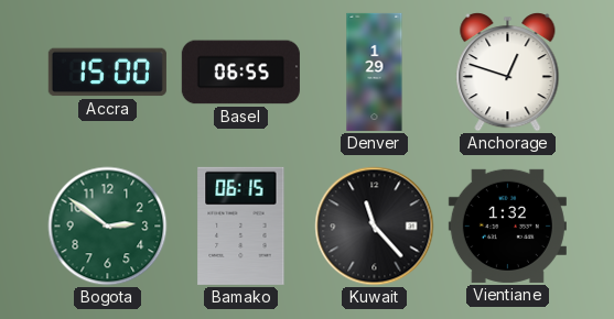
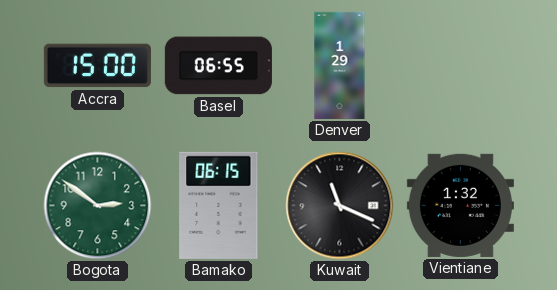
Anchorage: 12:48 -> none (508, 73)
Kuwait: 11:23 -> 11:19 (340, 206)
